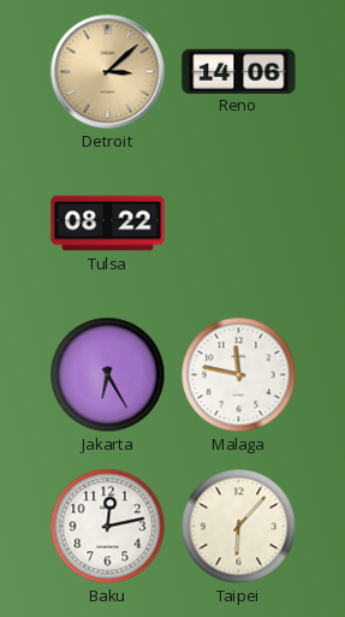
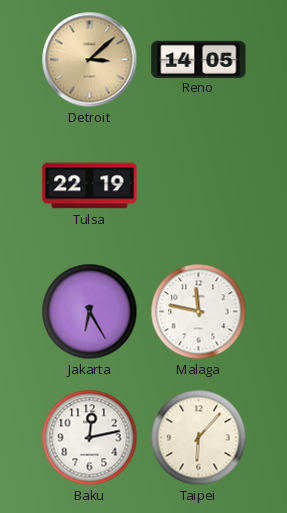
Reno: 14:06 -> 14:05 (199, 59)
Tulsa: 08:22 -> 22:19 (90, 186)
